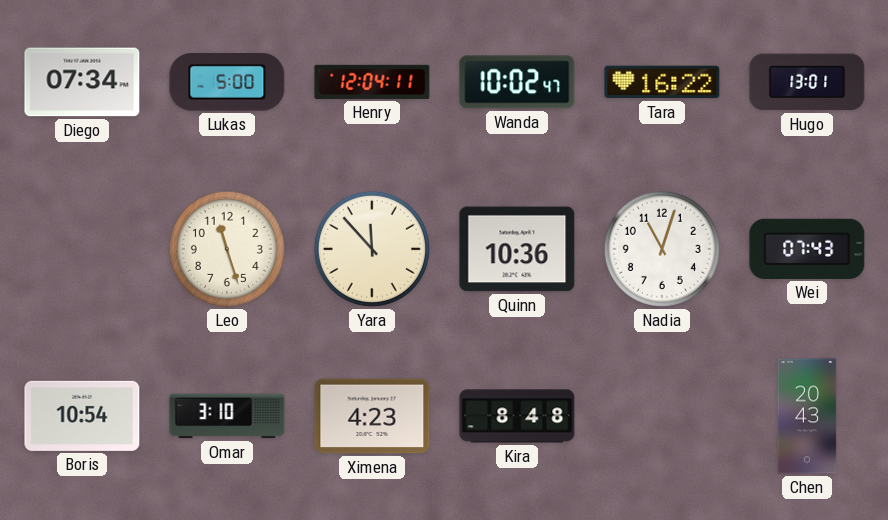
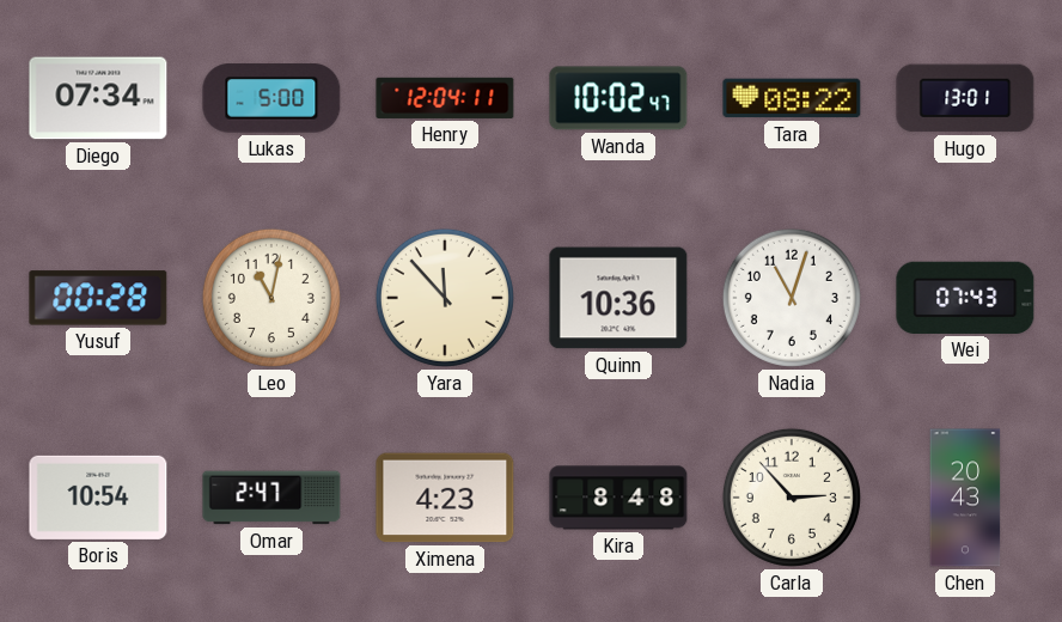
Tara: 16:22 -> 08:22 (792, 98)
Yusuf: none -> 00:28 (98, 298)
Leo: 11:27 -> 11:02 (271, 298)
Omar: 3:10 -> 2:47 (271, 498)
Carla: none -> 2:53 (792, 498)
